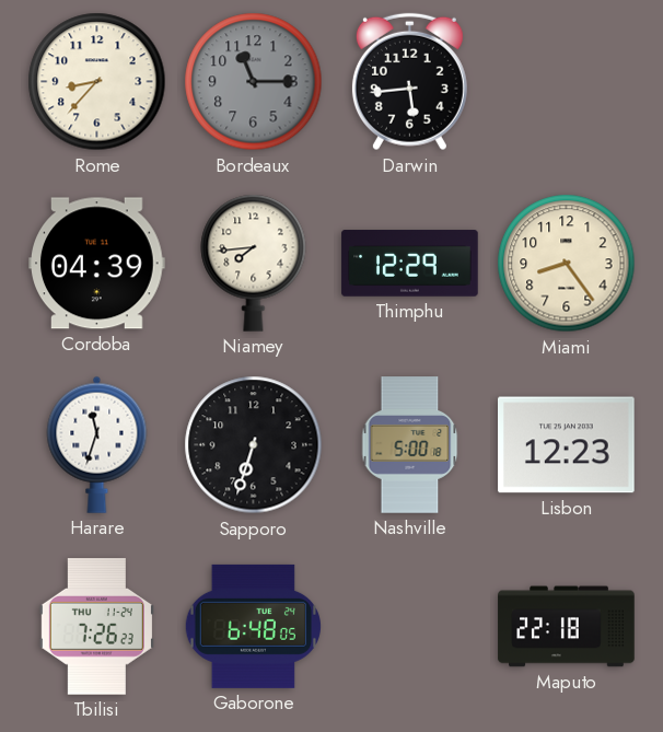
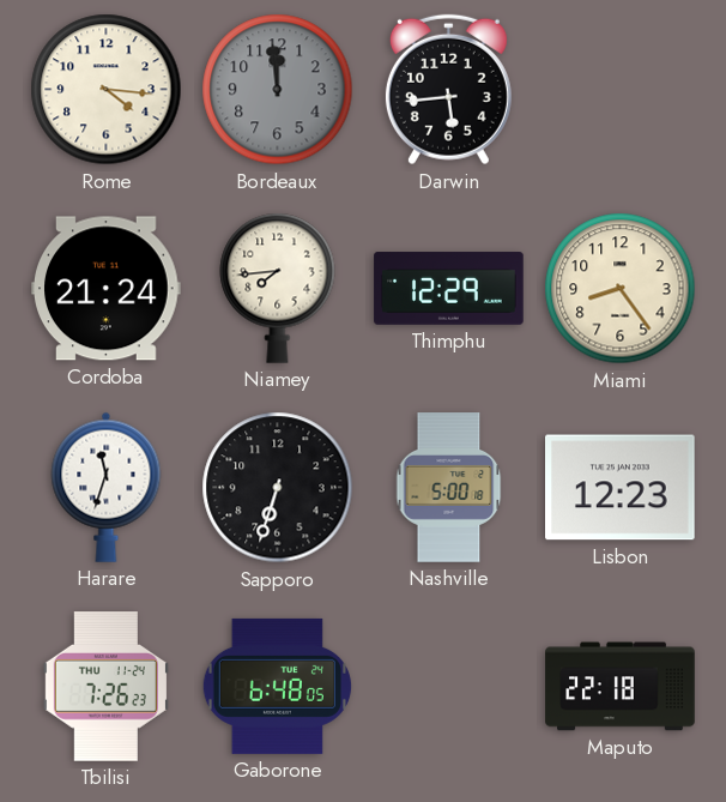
Rome: 8:37 -> 4:16 (107, 90)
Bordeaux: 11:15 -> 11:59 (278, 90)
Cordoba: 04:39 -> 21:24 (107, 289)
